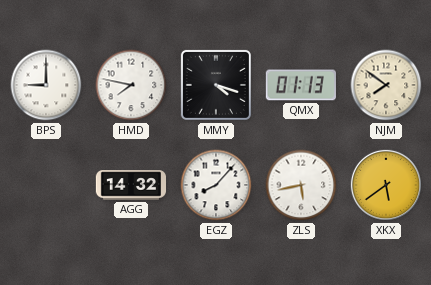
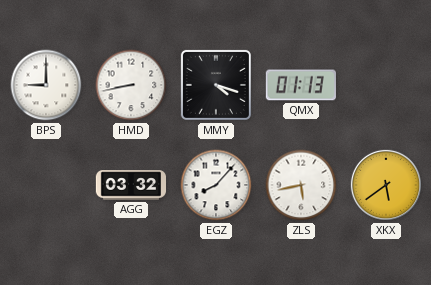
HMD: 7:47 -> 8:43 (131, 85)
NJM: 7:51 -> none (386, 85)
AGG: 14:32 -> 03:32 (131, 185)
